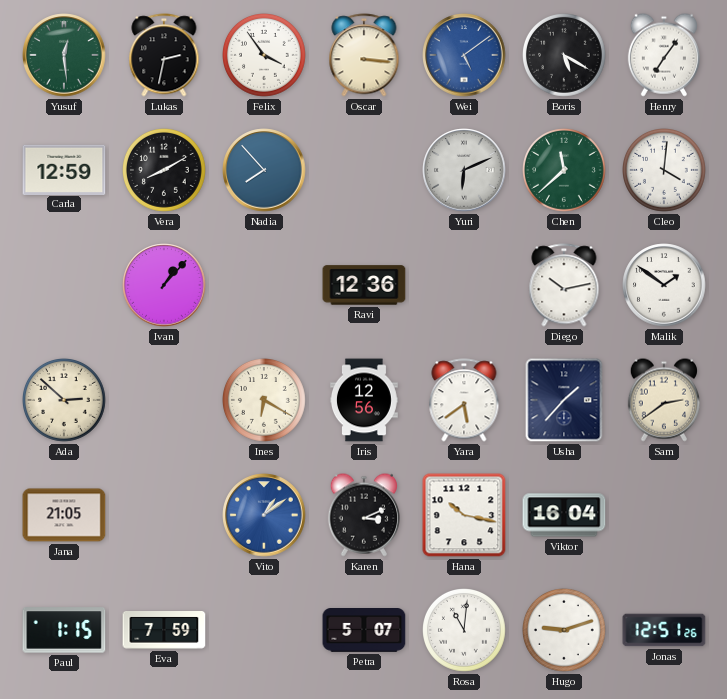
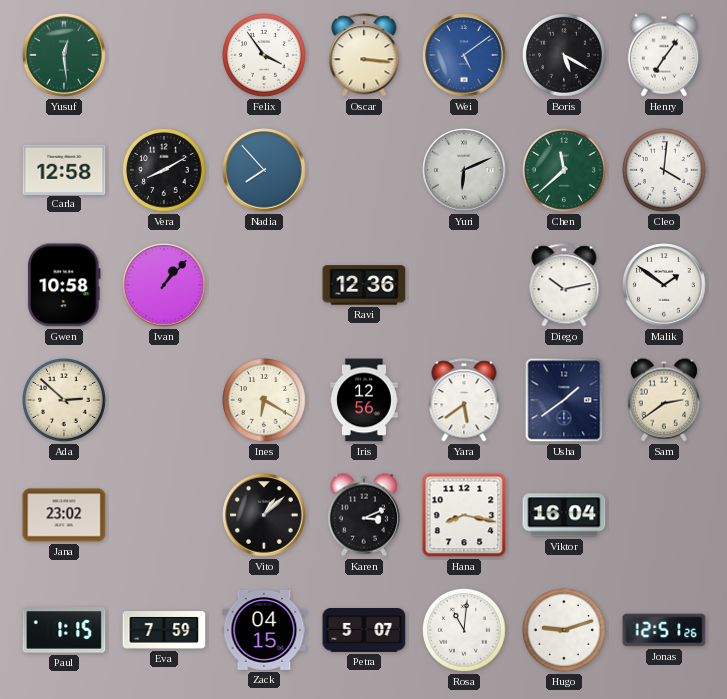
Lukas: 2:32 -> none (164, 55)
Carla: 12:59 -> 12:58 (64, 169)
Gwen: none -> 10:58 (64, 285)
Usha: 1:37 -> 1:39 (564, 400)
Jana: 21:05 -> 23:02 (64, 515)
Vito: 1:09 -> 1:08 (264, 515)
Vito dial: blue -> black (264, 515)
Hana: 10:17 -> 8:17 (464, 515)
Zack: none -> 04:15 (264, 630)
